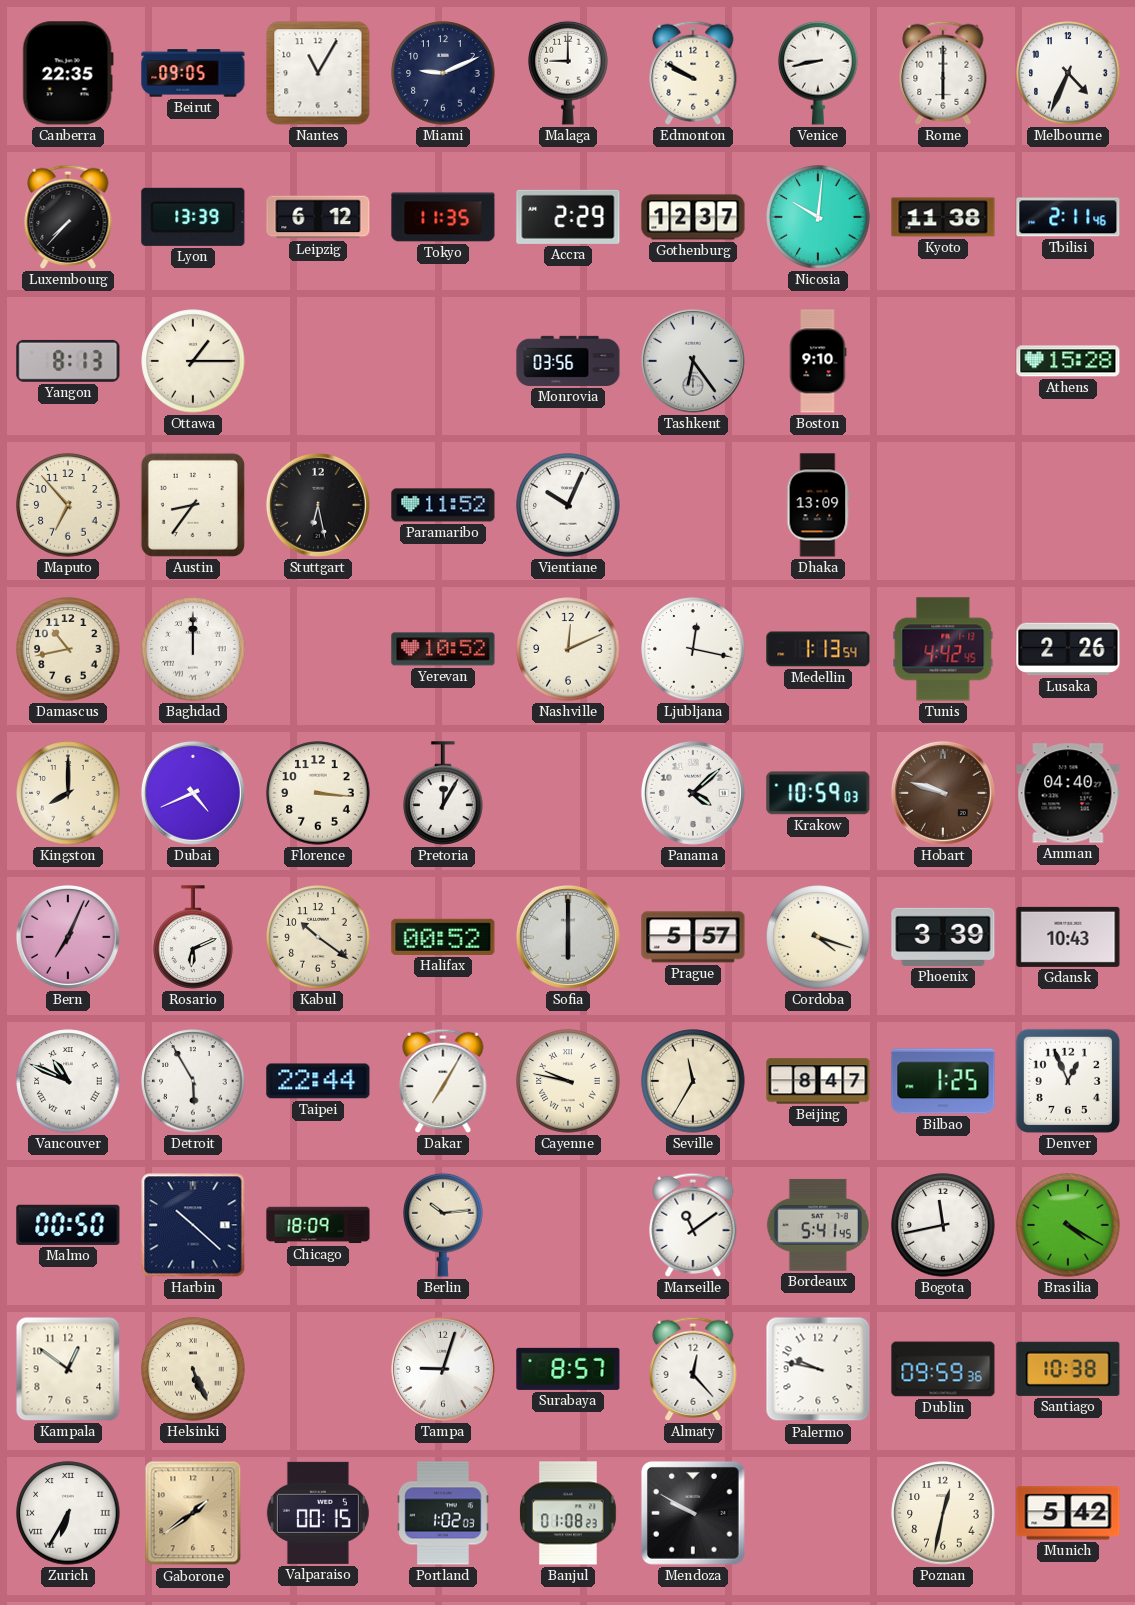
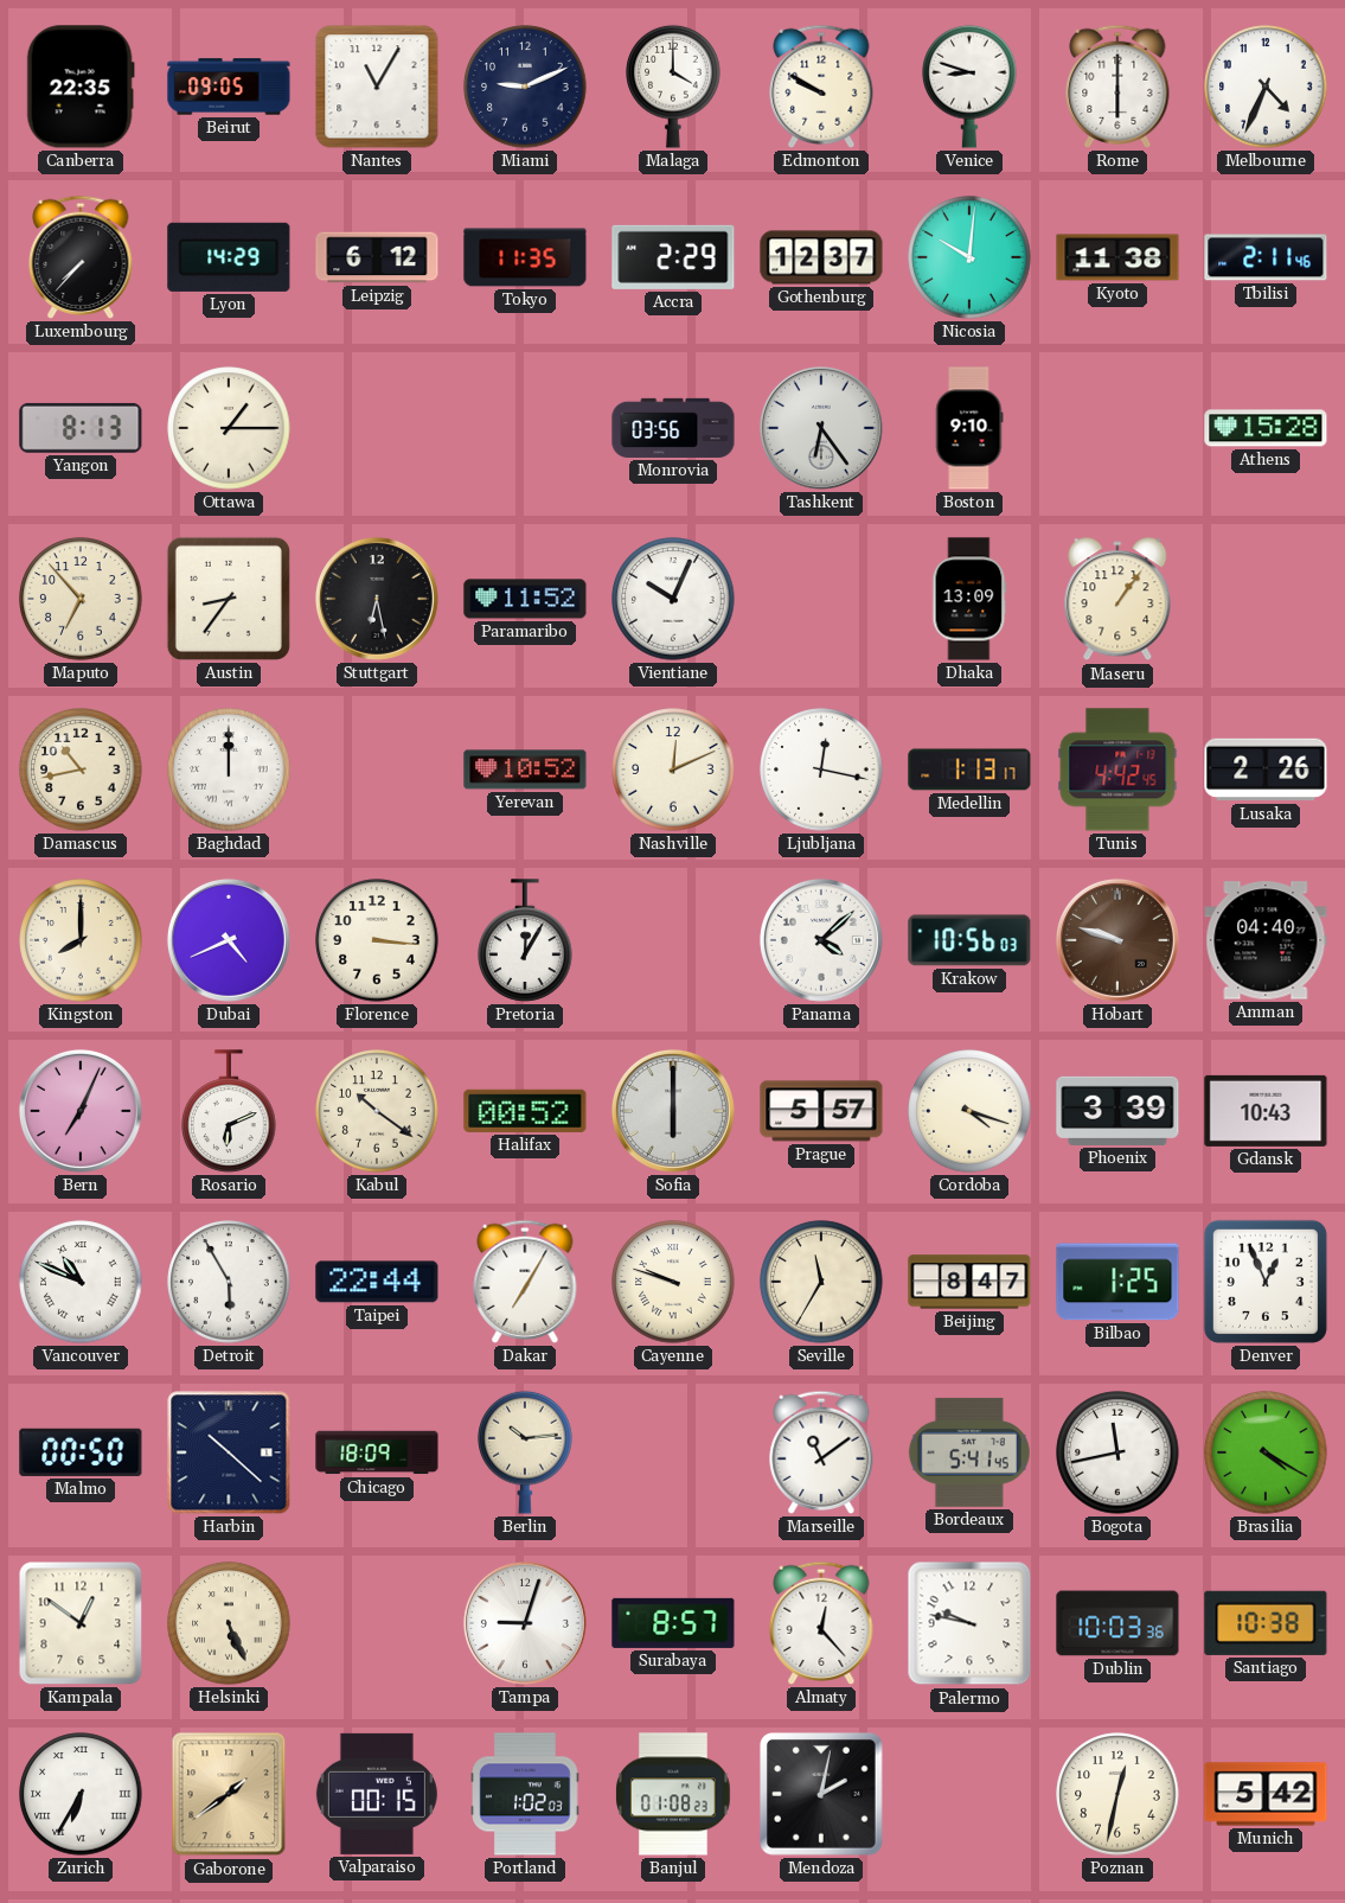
Malaga: 9:00 -> 4:00 (673, 87)
Venice: 8:43 -> 8:48 (969, 87)
Lyon: 13:39 -> 14:29 (229, 257)
Maseru: none -> 1:06 (1117, 600)
Medellin: 1:13:54 -> 1:13:17 (969, 769)
Krakow: 10:59 -> 10:56 (969, 940)
Cayenne: 9:47 -> 9:48 (673, 1282)
Dublin: 09:59 -> 10:03 (1117, 1623)
Mendoza: 9:50 -> 2:02 (821, 1794)
